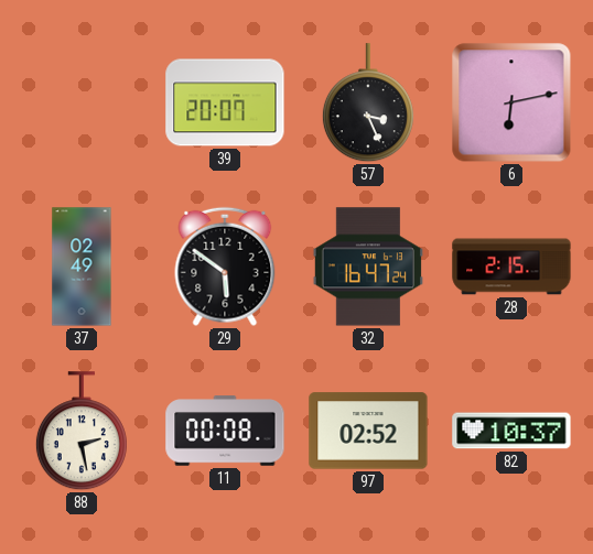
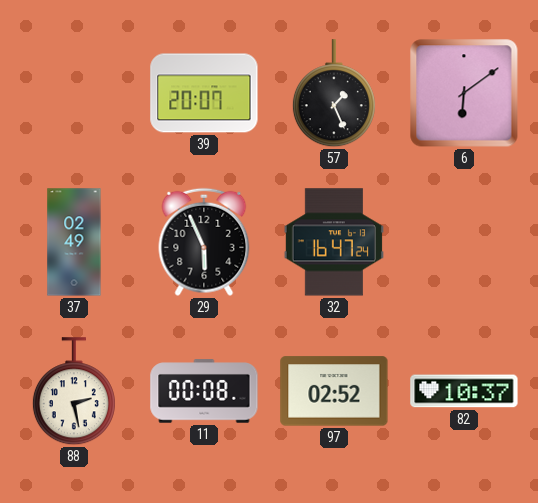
57: 3:26 -> 1:26 (334, 94)
6: 6:13 -> 6:09 (464, 93)
29: 5:51 -> 5:56 (204, 242)
28: 2:15 -> none (511, 267)
